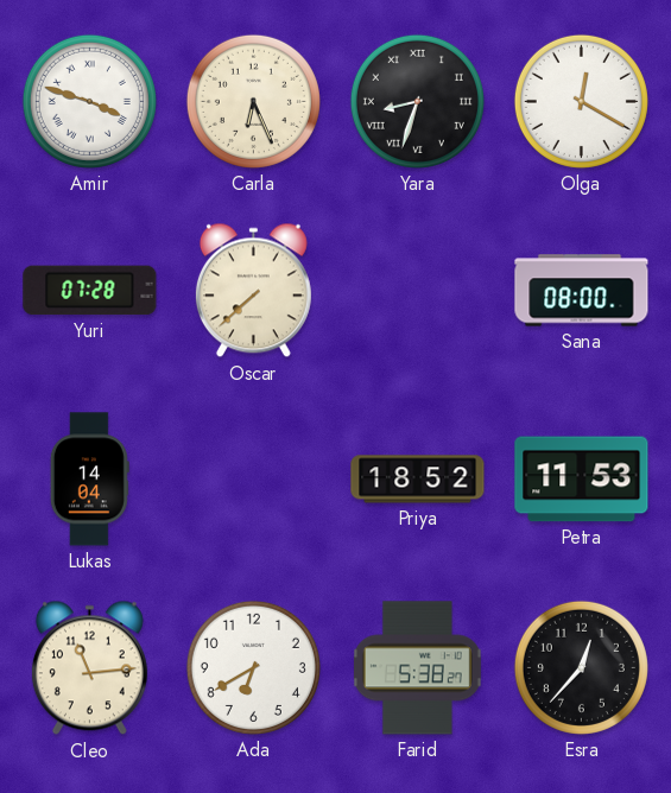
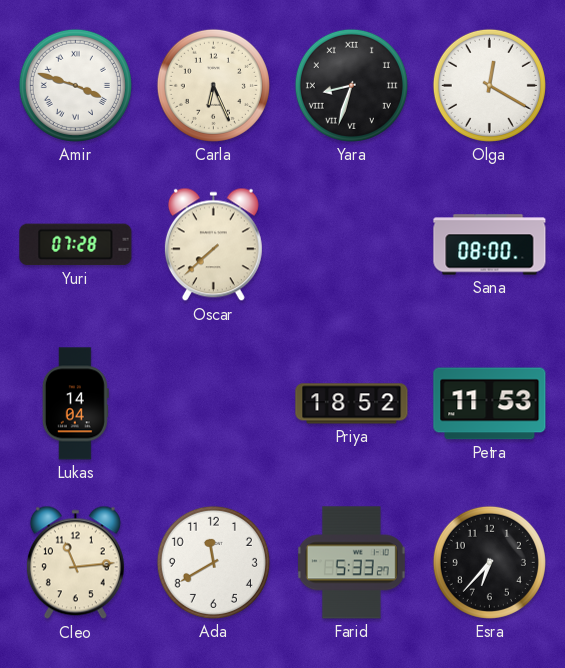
Ada: 6:40 -> 11:40 (213, 562)
Farid: 5:38 -> 5:33 (351, 563)
Esra: 12:37 -> 6:37 (489, 562)
